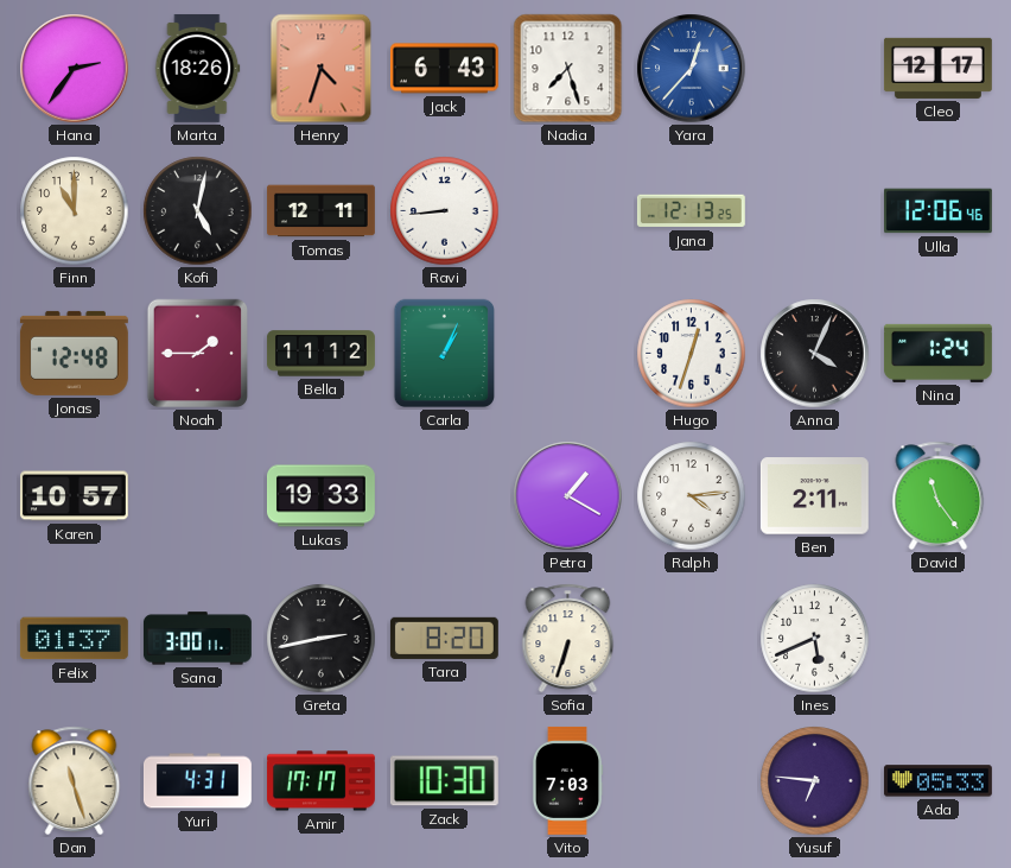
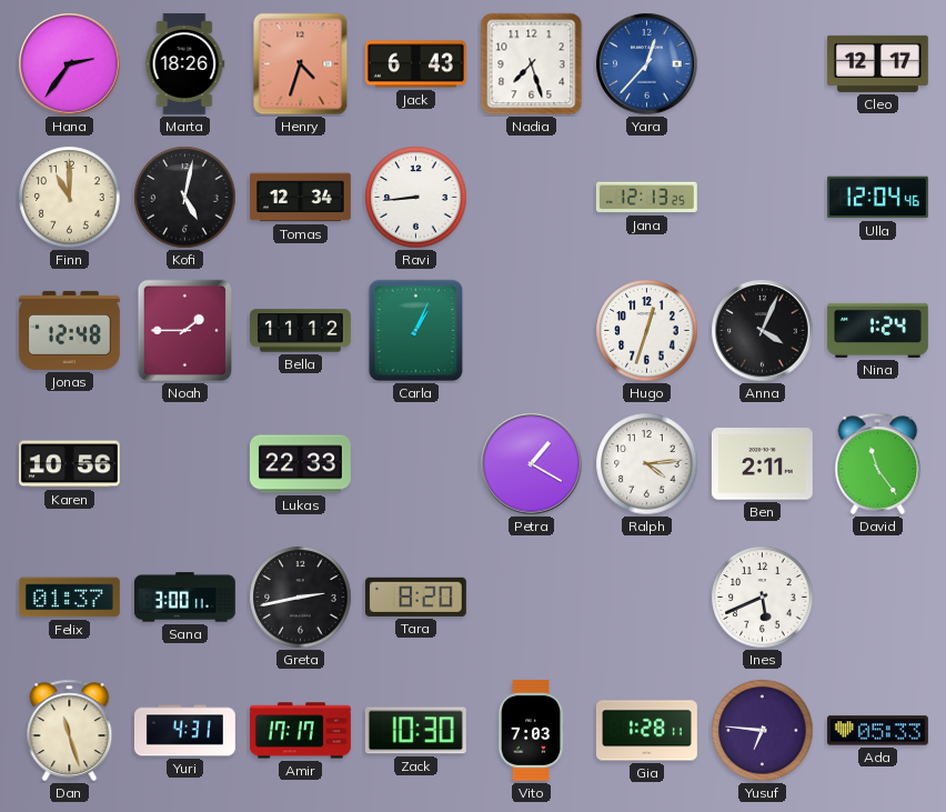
Tomas: 12:11 -> 12:34 (300, 198)
Ulla: 12:06 -> 12:04 (877, 198)
Karen: 10:57 -> 10:56 (69, 464)
Lukas: 19:33 -> 22:33 (300, 464)
Sofia: 6:33 -> none (568, 639)
Gia: none -> 1:28 (646, 731)
